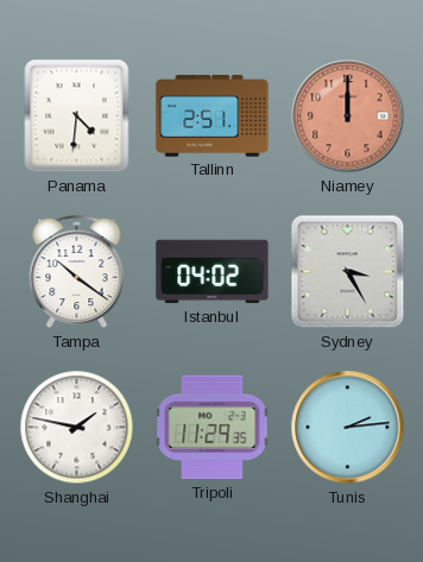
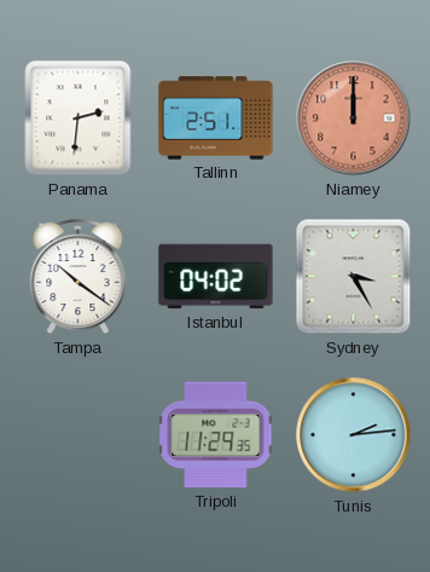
Panama: 4:31 -> 2:31 (79, 119)
Shanghai: 1:47 -> none (77, 428)
